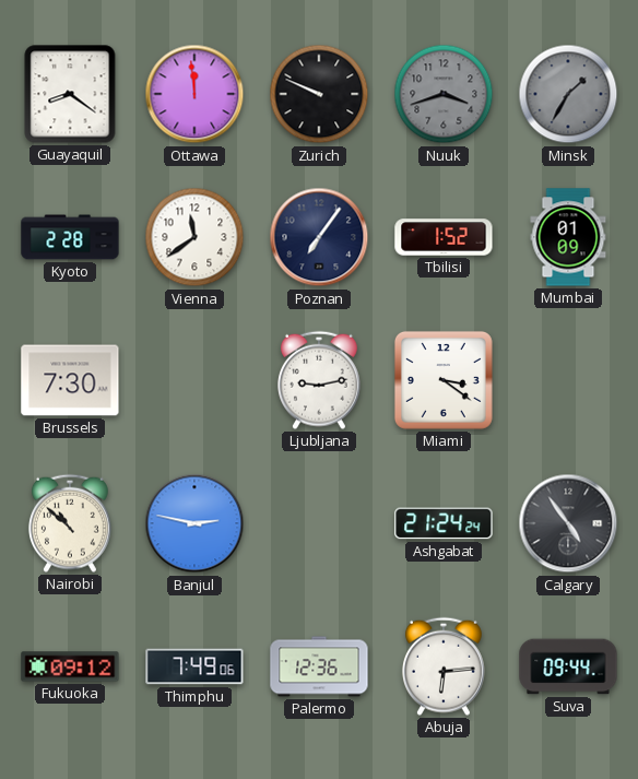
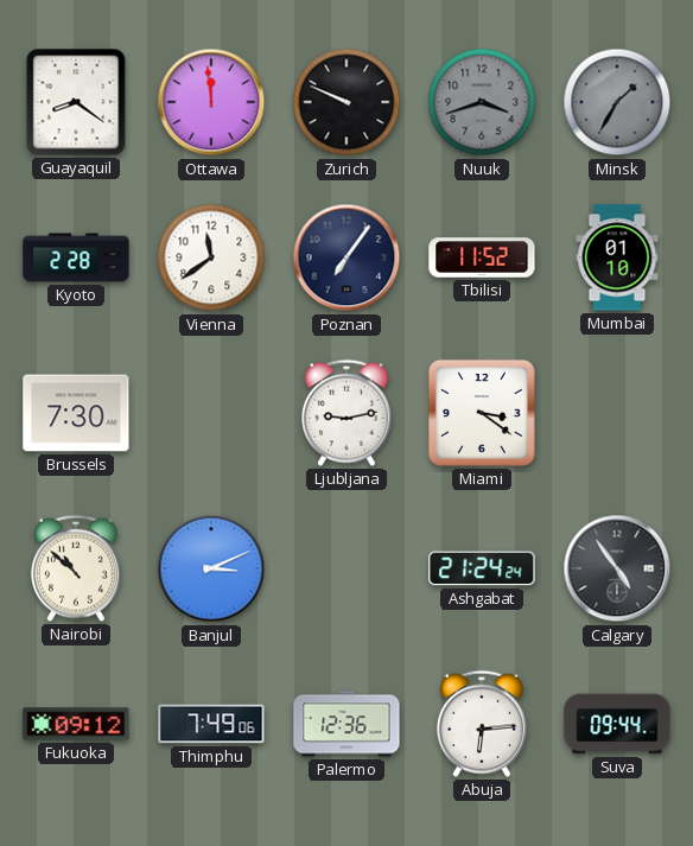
Tbilisi: 1:52 -> 11:52 (482, 257)
Mumbai: 01:09 -> 01:10 (617, 257)
Banjul: 2:47 -> 3:11 (211, 568)
